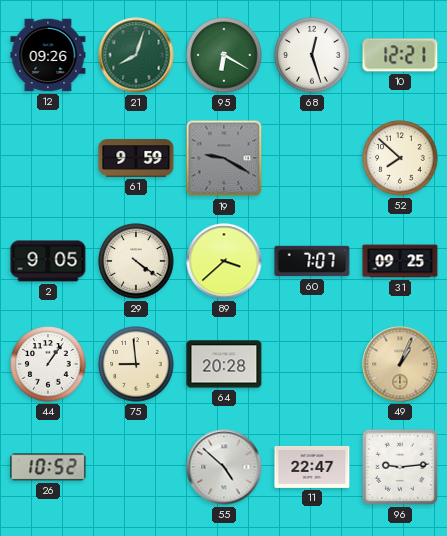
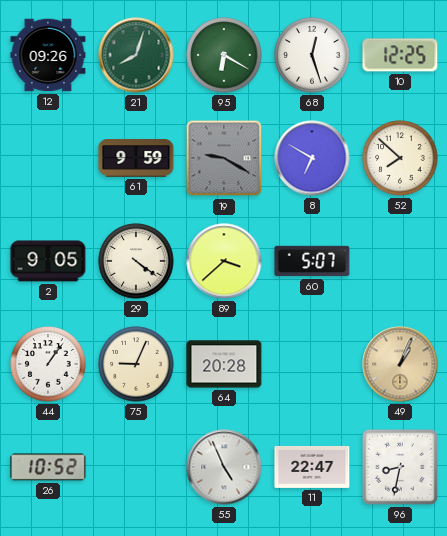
10: 12:21 -> 12:25 (400, 55)
8: none -> 6:50 (312, 158)
60: 7:07 -> 5:07 (312, 261)
31: 09:25 -> none (400, 261)
75: 8:59 -> 9:04 (136, 364)
55: 4:52 -> 4:56 (224, 467)
96: 9:14 -> 8:32 (400, 467)
